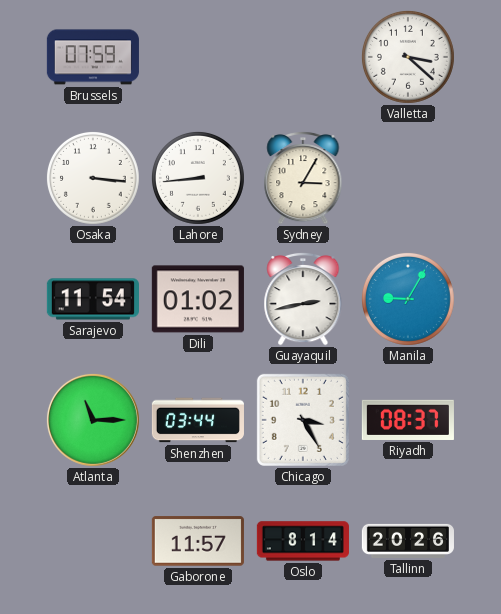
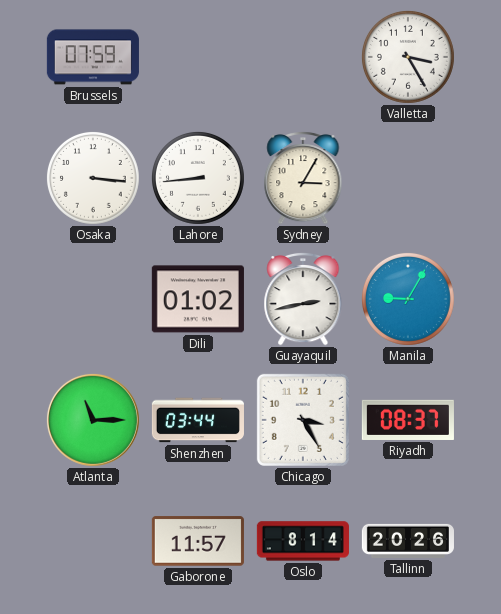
Valletta: 3:22 -> 3:25 (408, 57)
Sarajevo: 11:54 -> none (93, 299)
